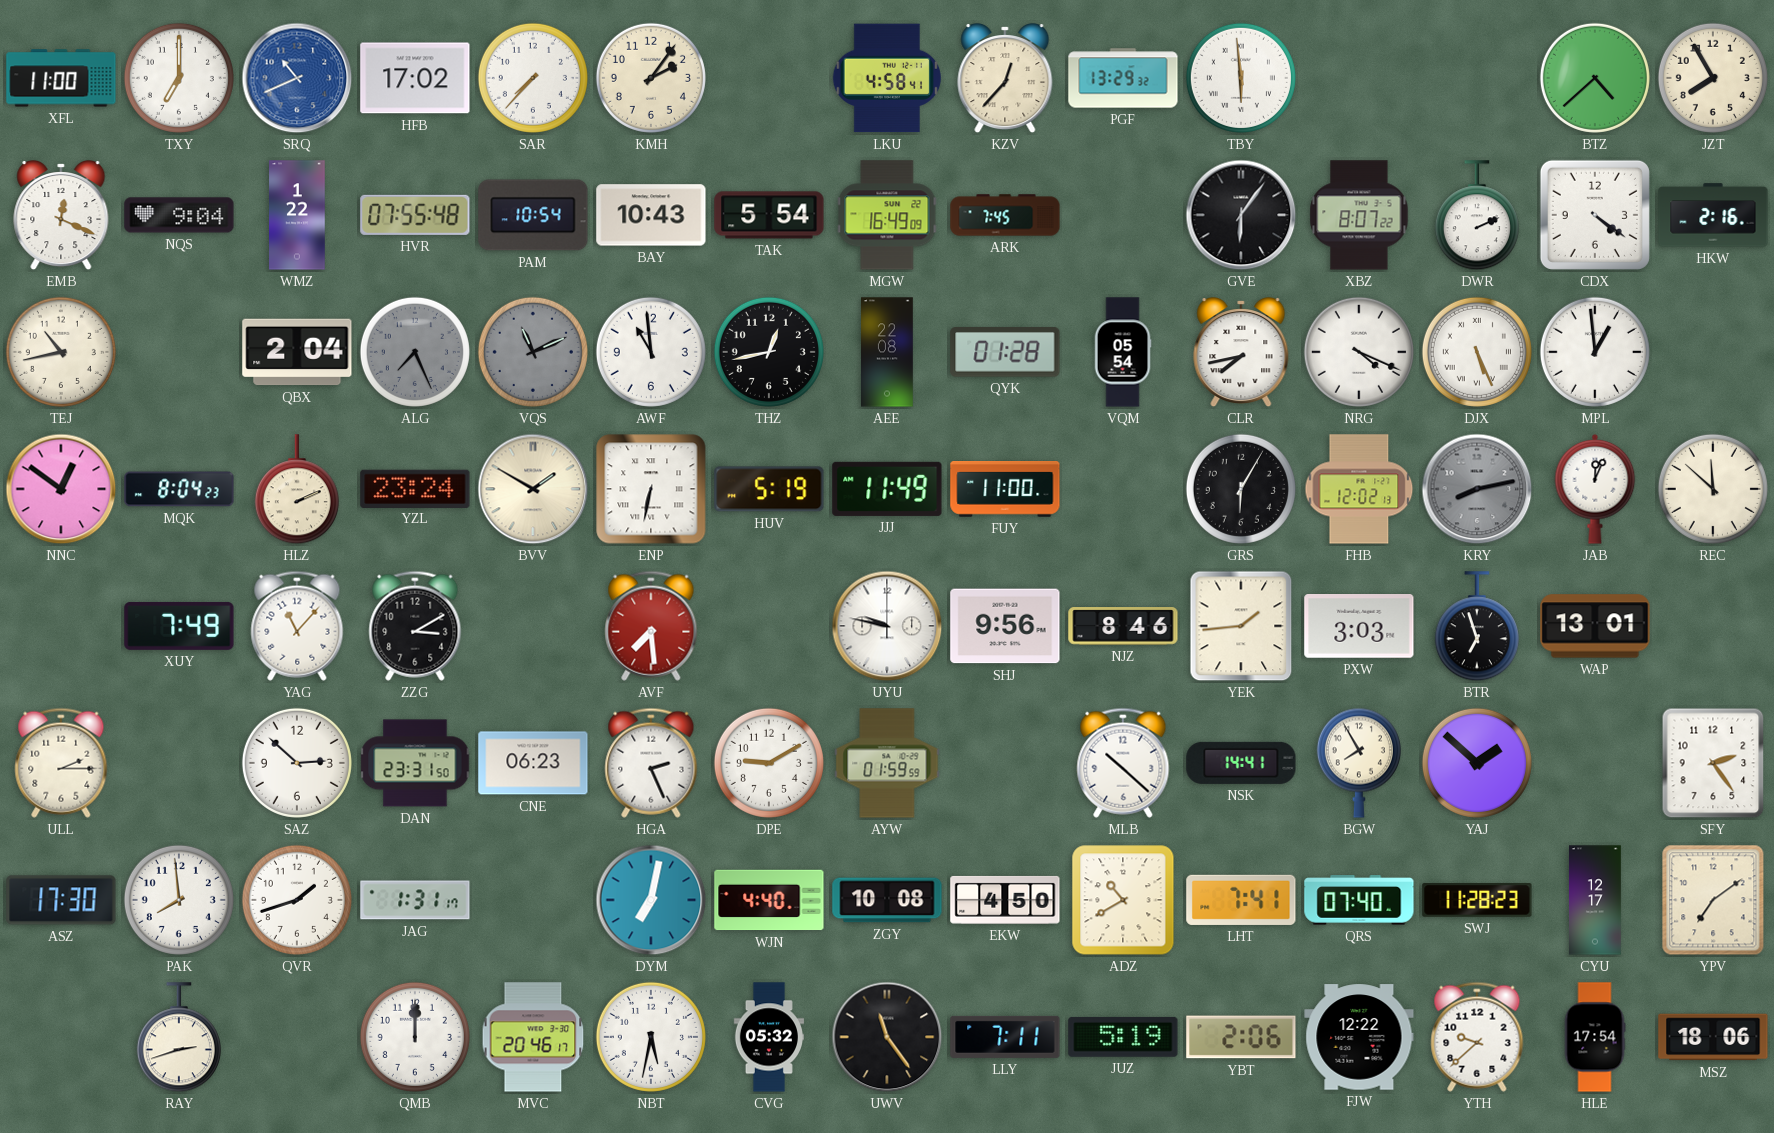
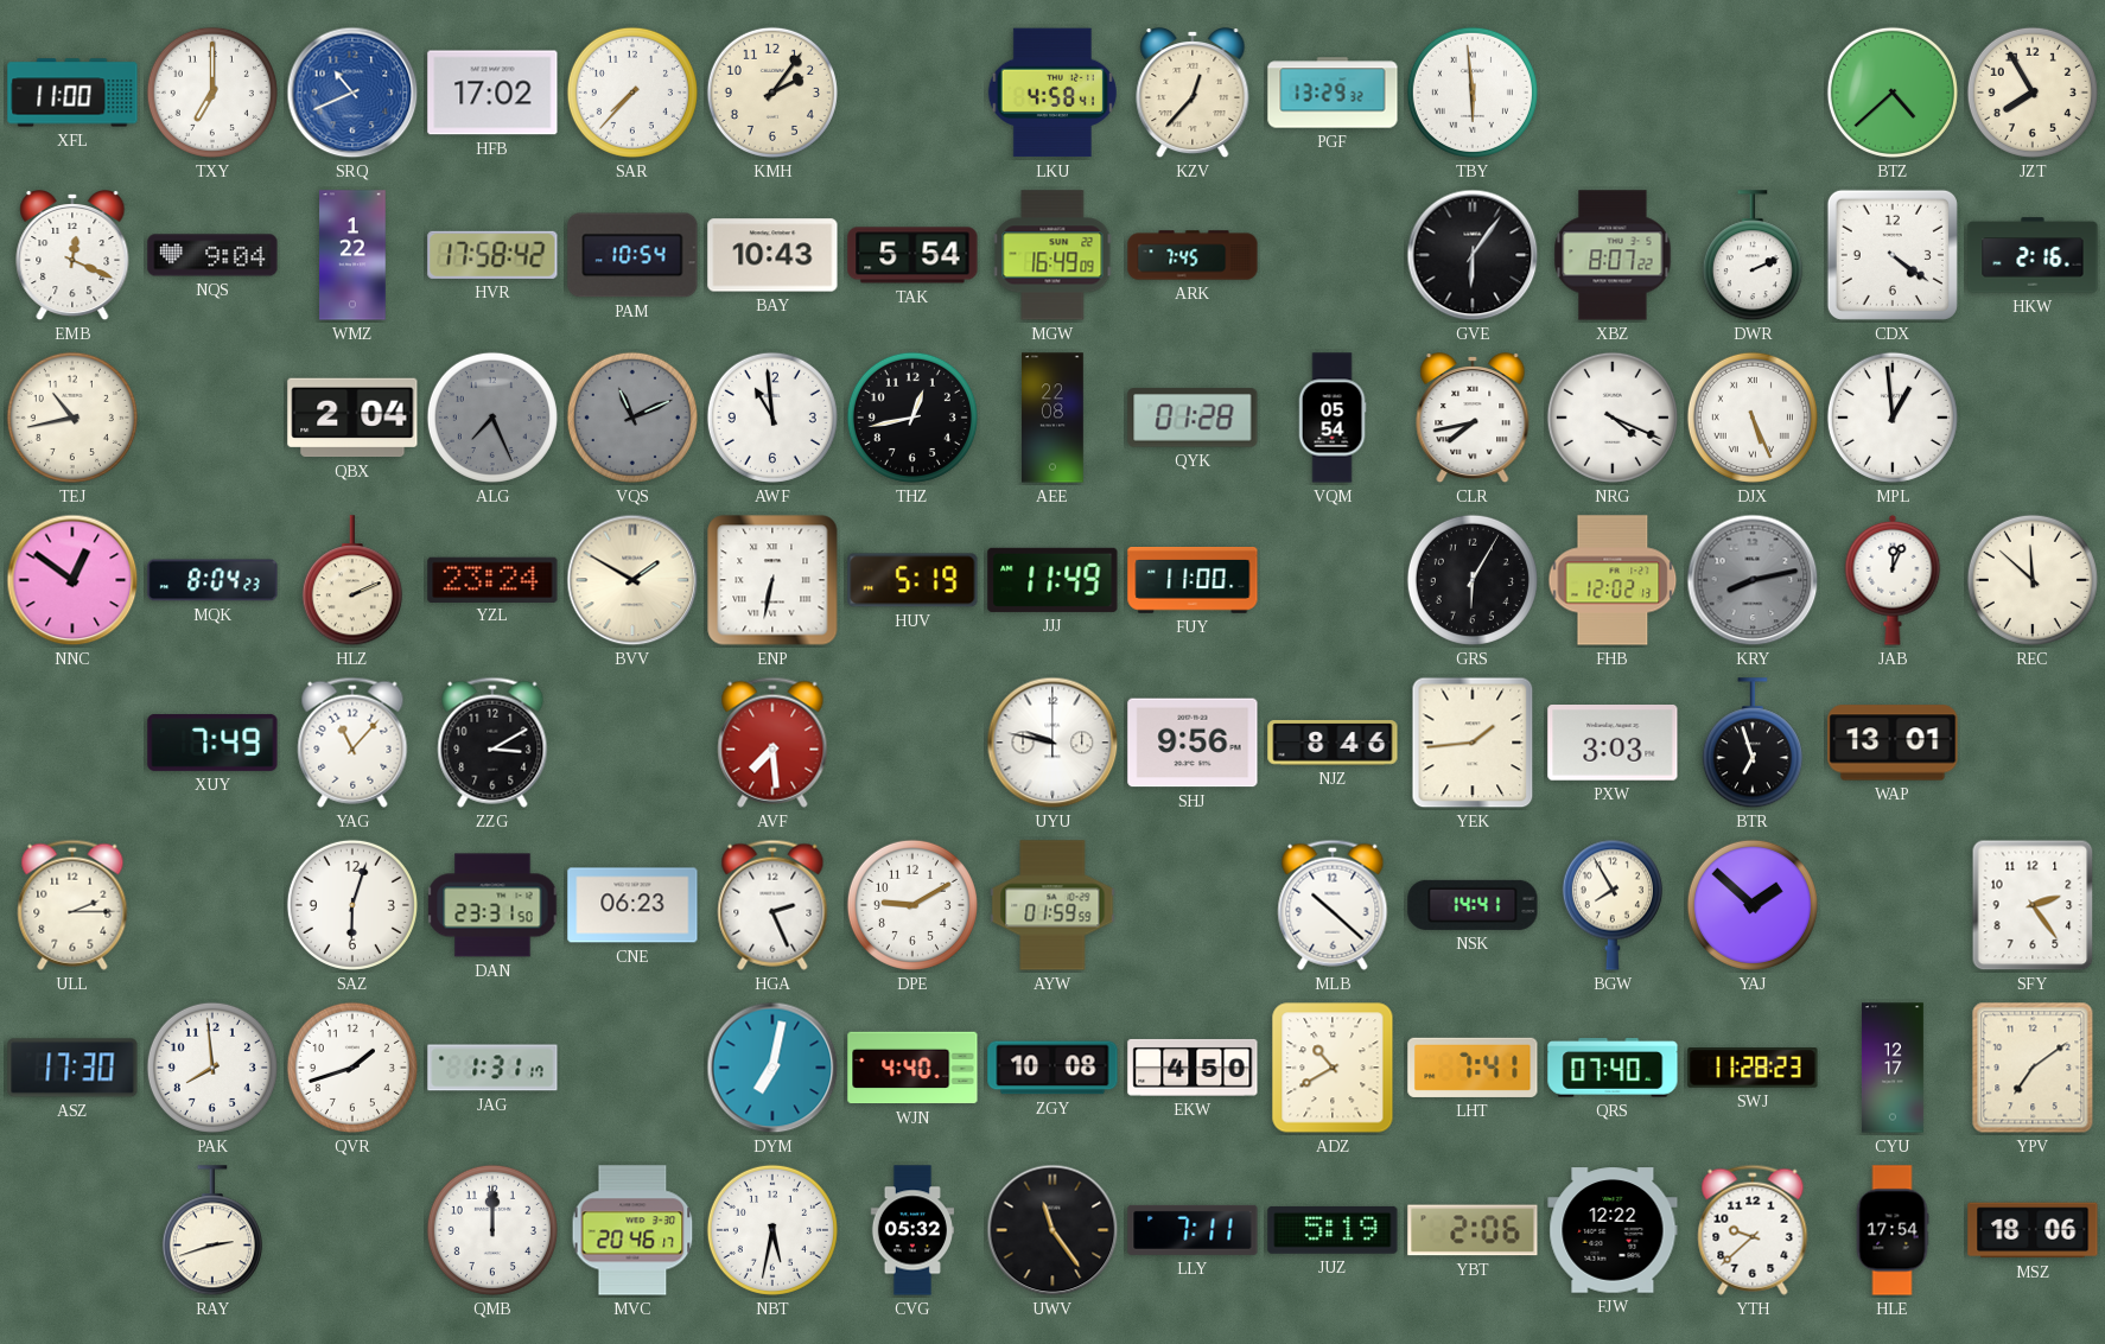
HVR: 07:55 -> 17:58 (492, 255)
SAZ: 2:52 -> 6:03 (352, 905)
